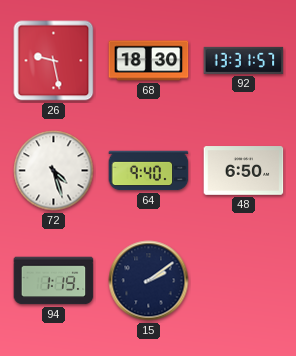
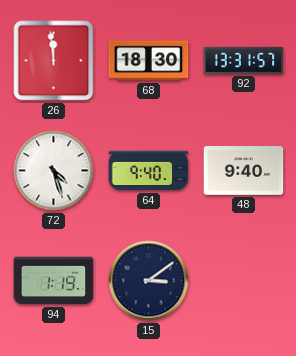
26: 9:28 -> 11:59 (54, 61)
48: 6:50 -> 9:40 (244, 171)
15: 2:09 -> 3:09 (149, 281)
